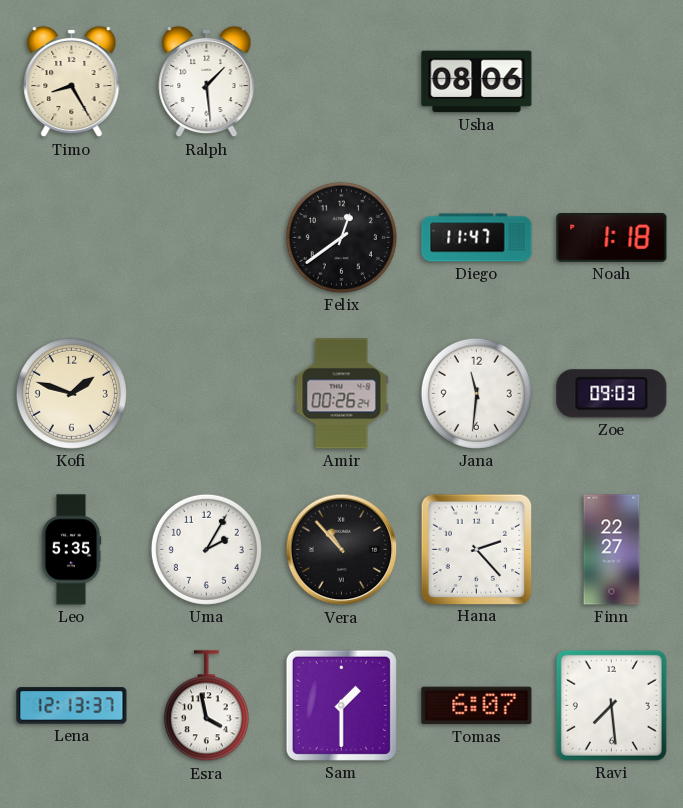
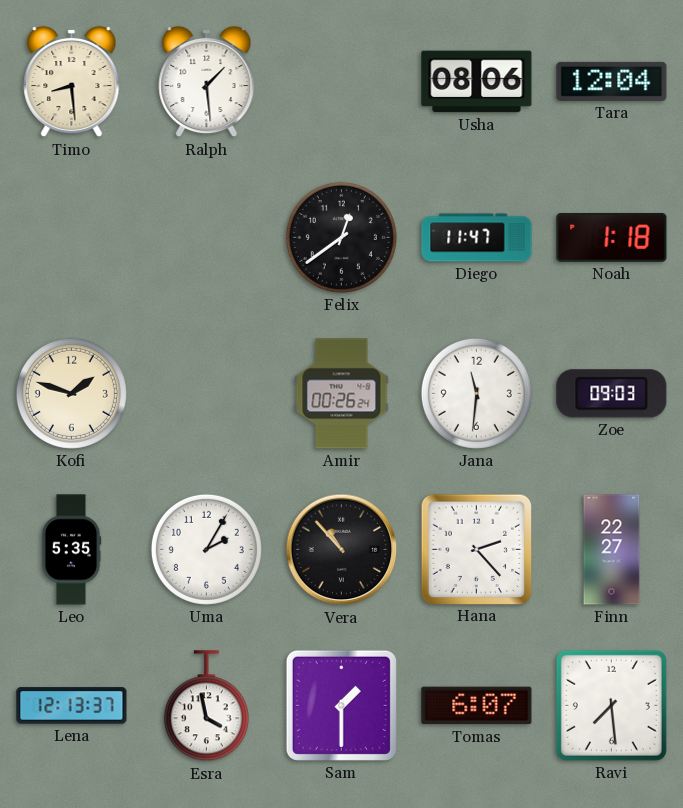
Timo: 8:25 -> 8:29 (72, 82)
Tara: none -> 12:04 (612, 81)
